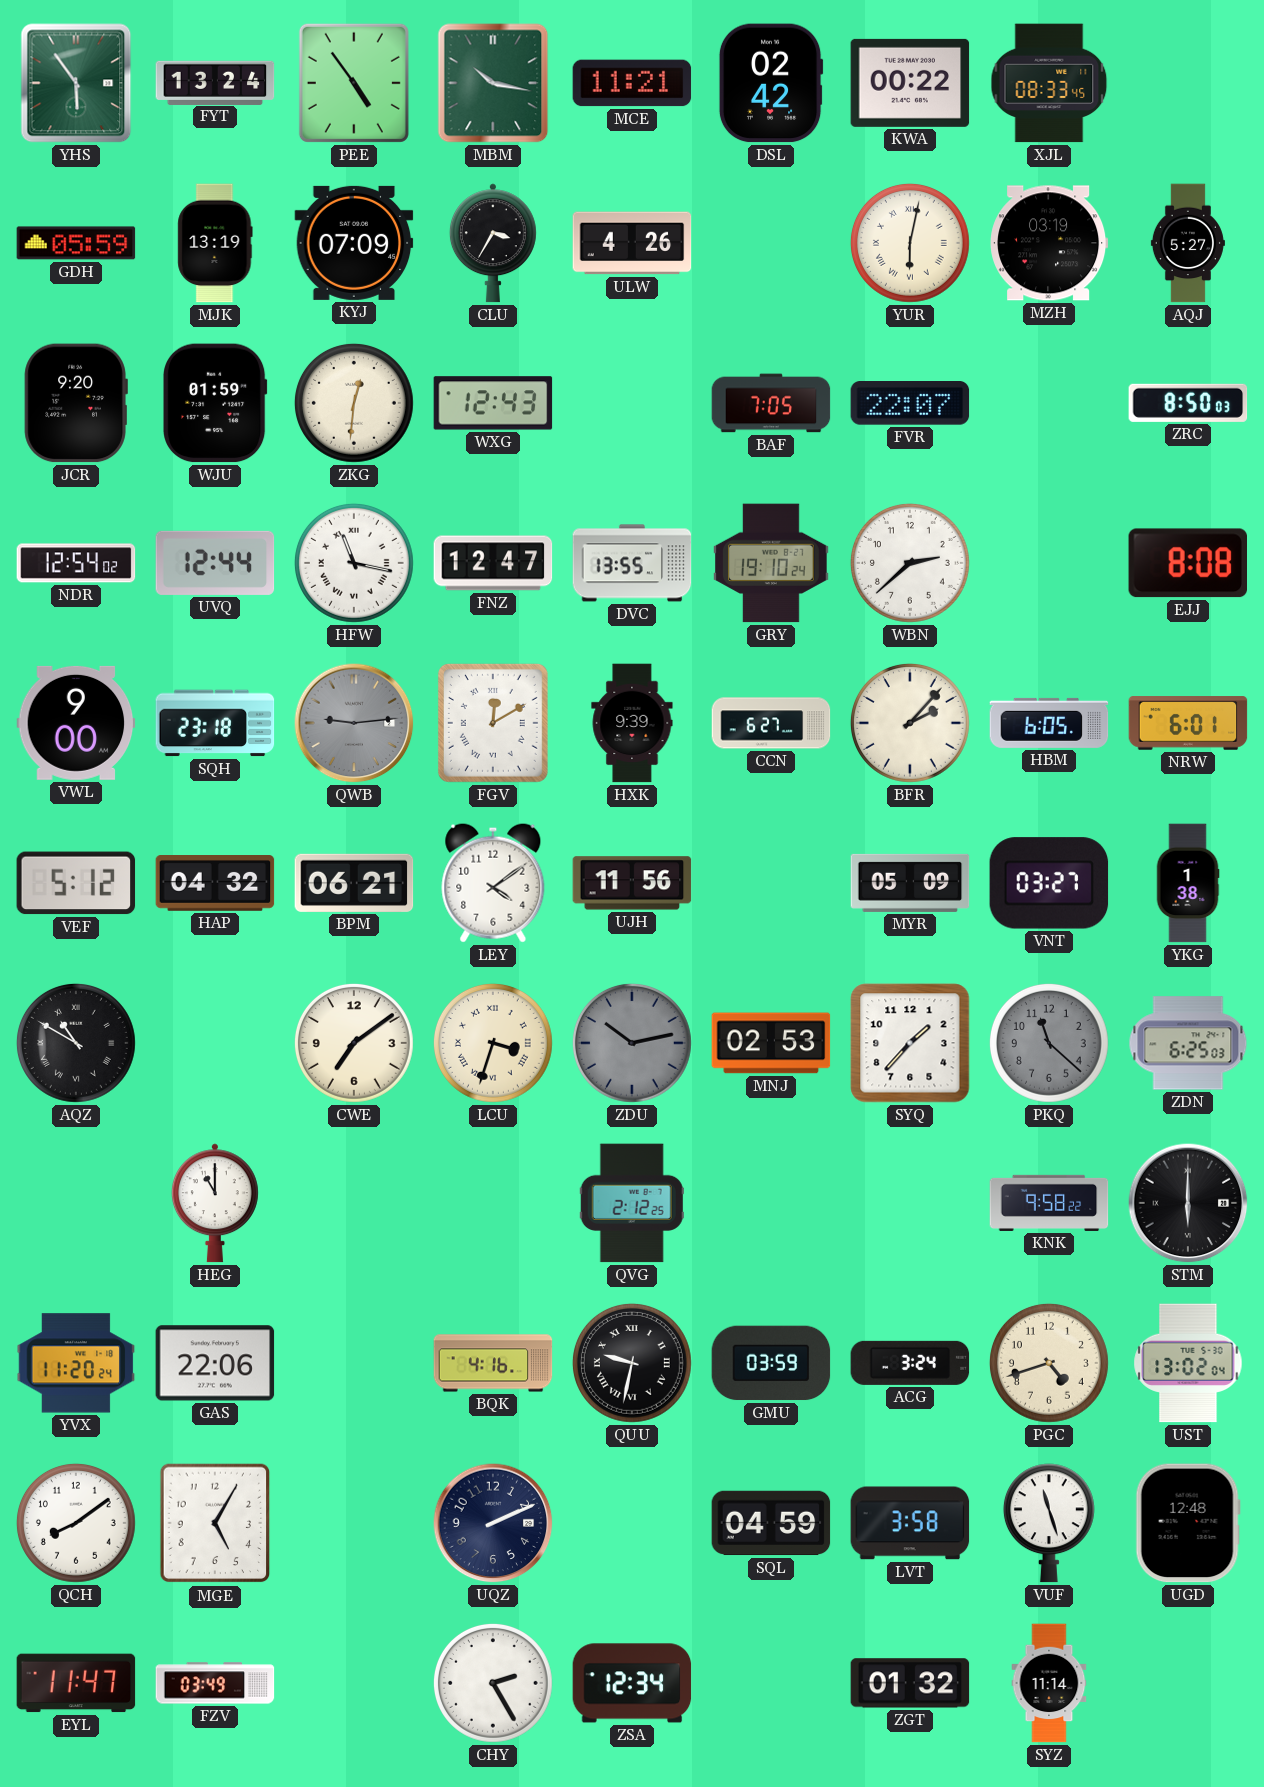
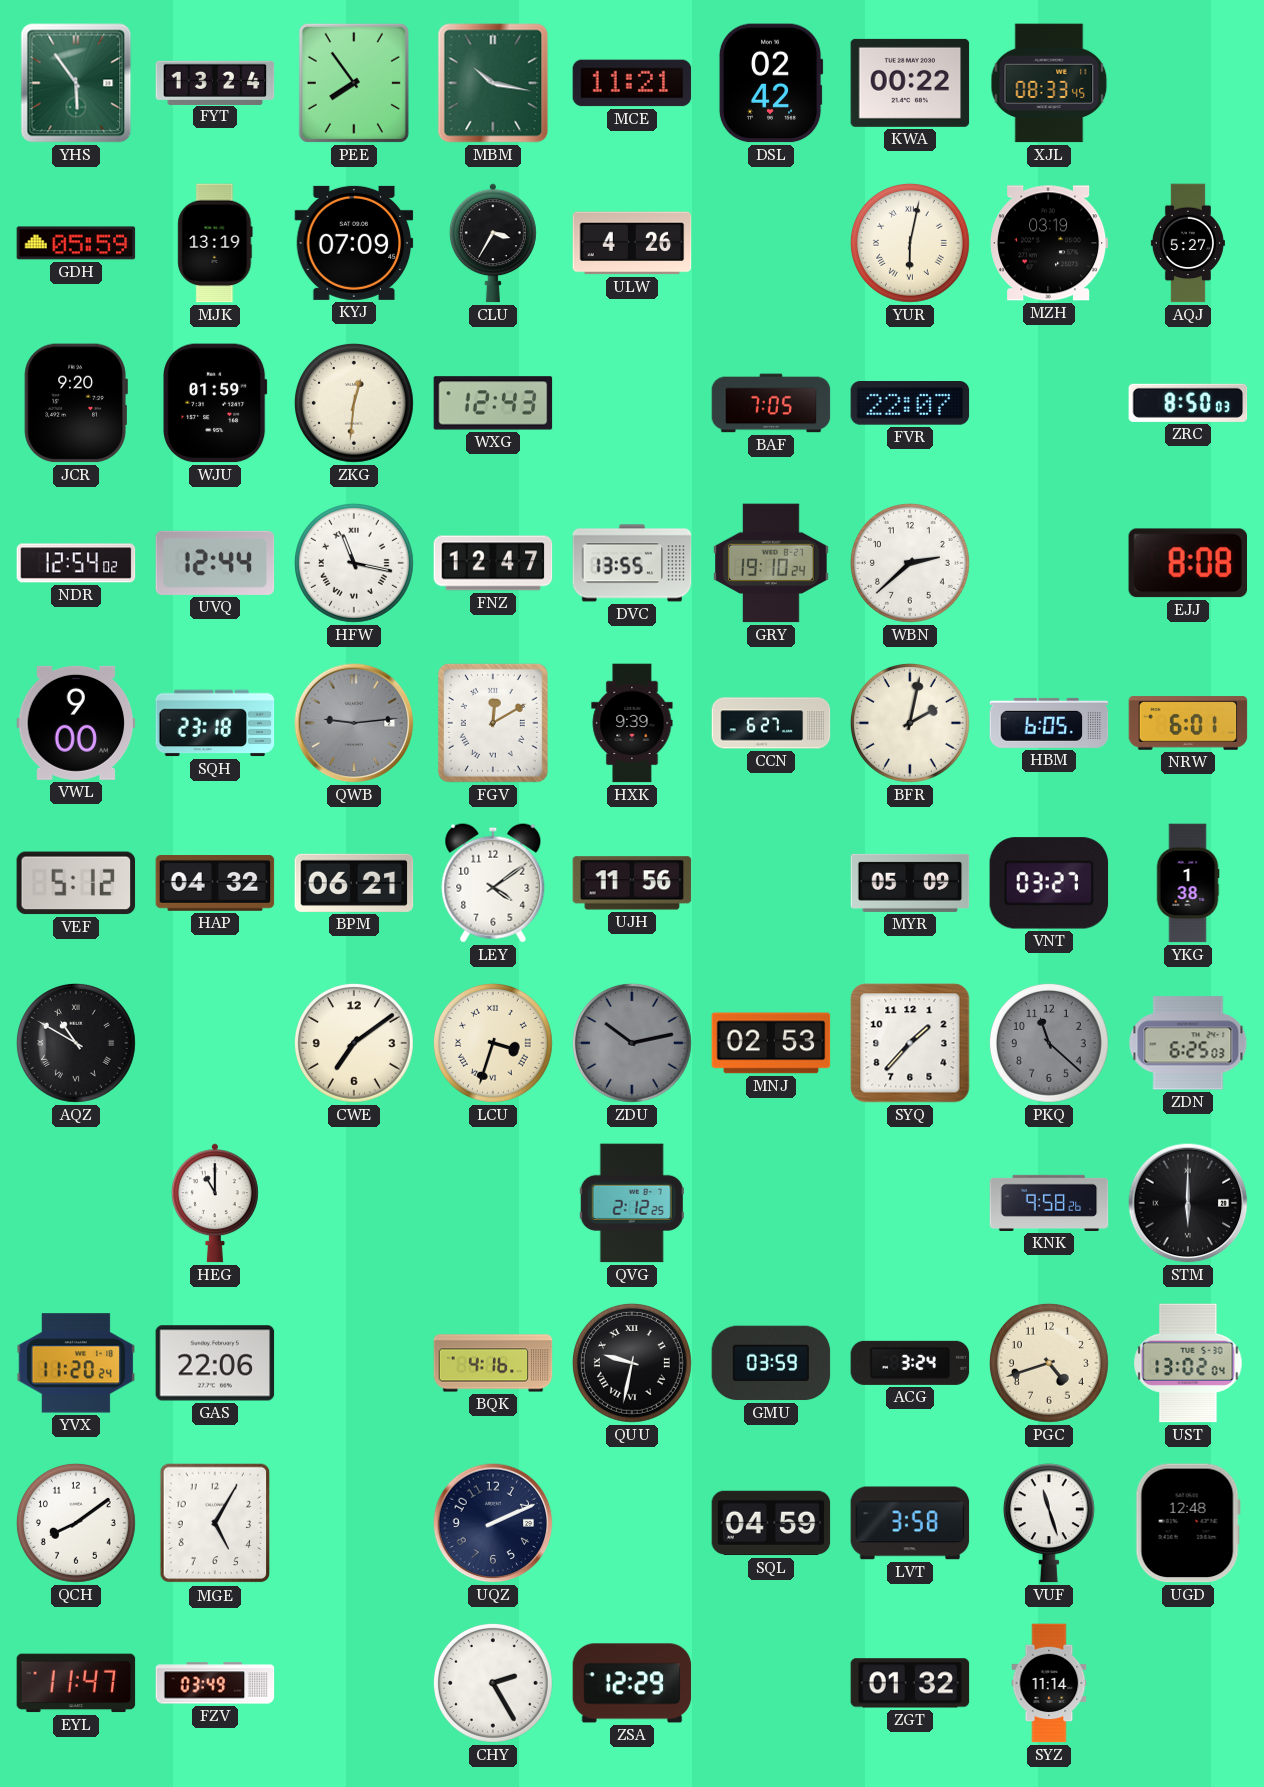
PEE: 4:54 -> 7:54 (354, 83)
BFR: 2:07 -> 2:02 (910, 723)
KNK: 9:58:22 -> 9:58:26 (1049, 1203)
ZSA: 12:34 -> 12:29 (632, 1683)
